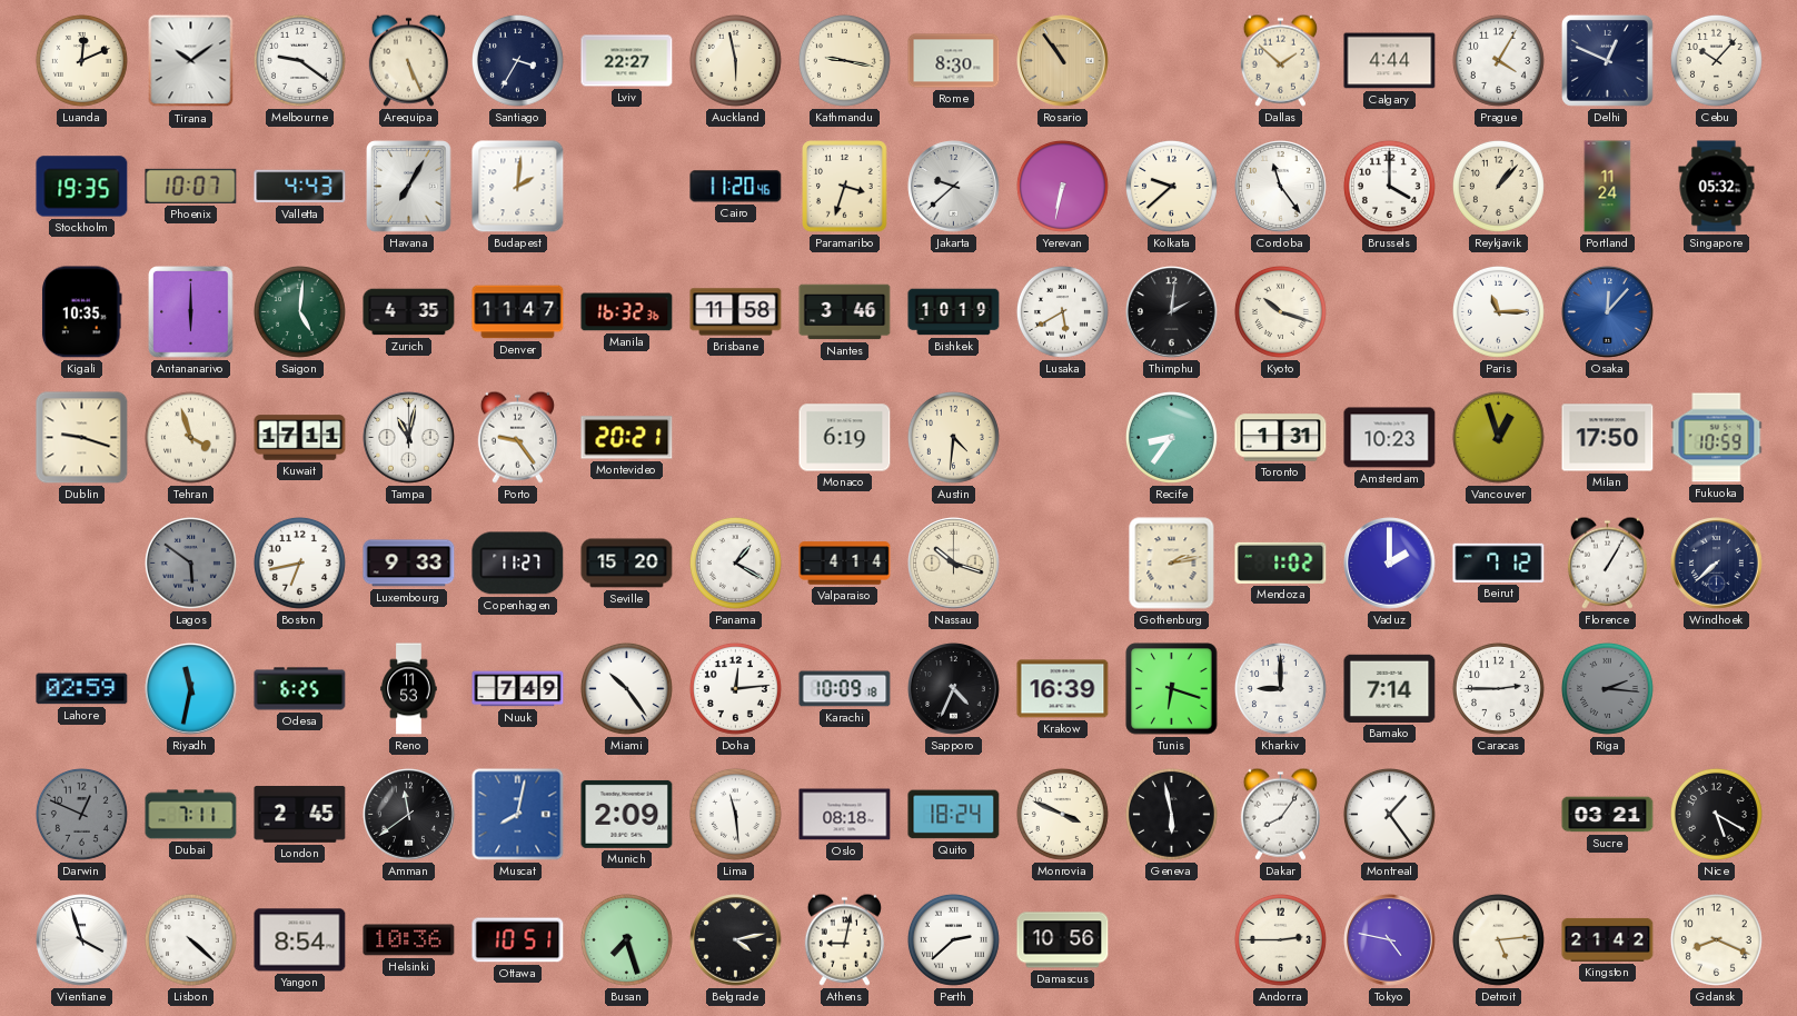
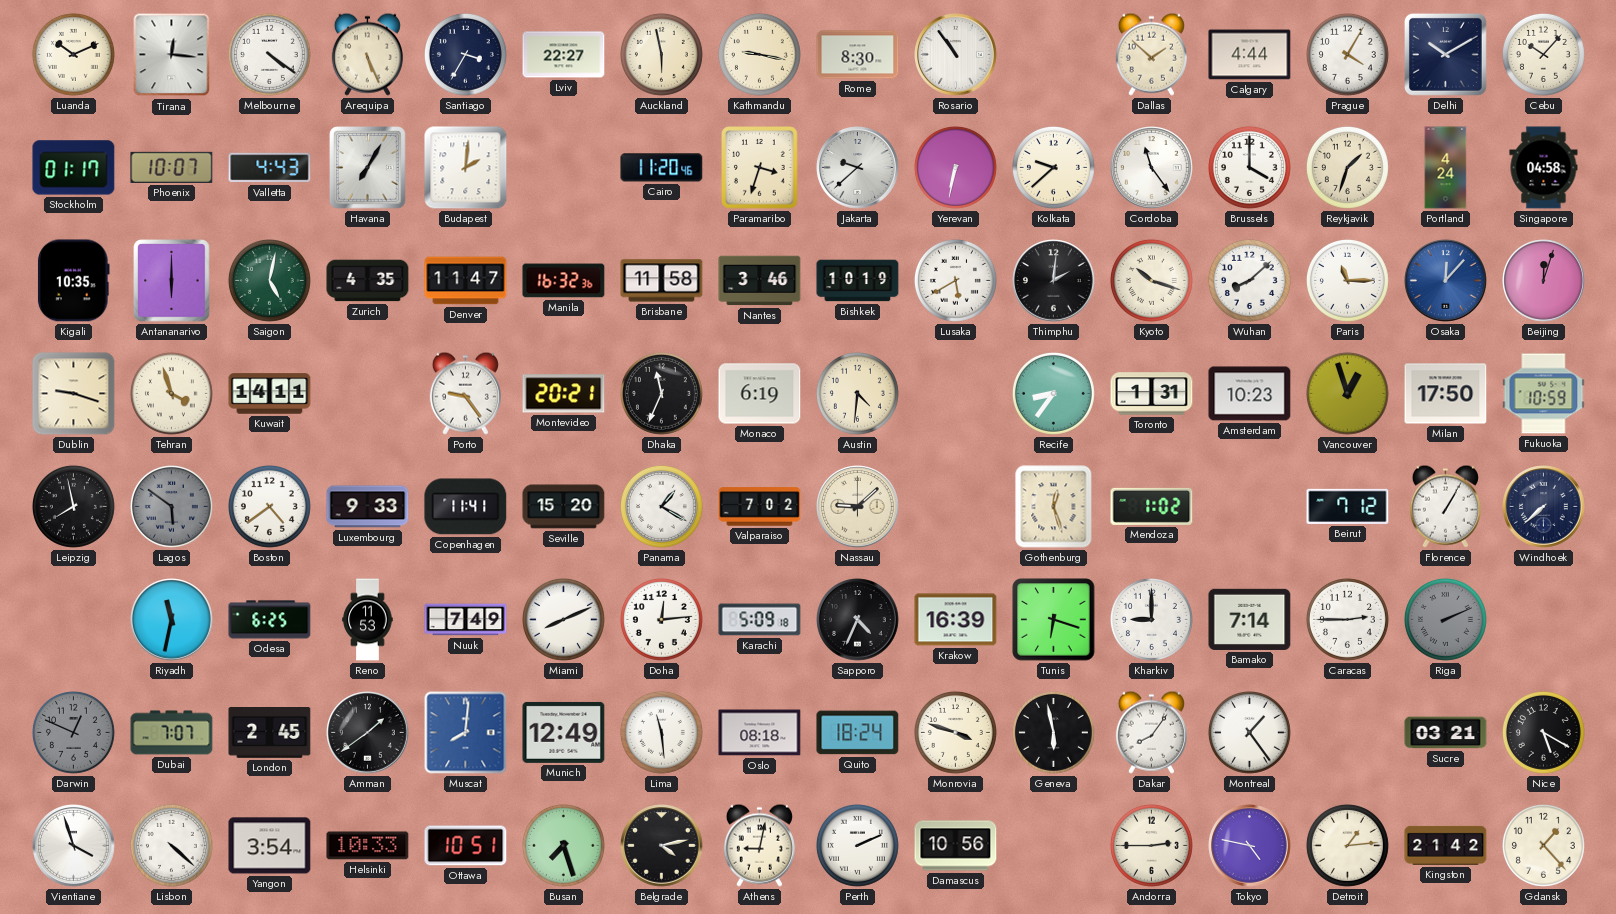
Luanda: 12:11 -> 10:11 (73, 54)
Tirana: 10:09 -> 12:16 (172, 55)
Melbourne: 9:21 -> 4:21 (269, 54)
Rosario dial: champagne -> white (956, 55)
Delhi: 12:49 -> 10:10 (1445, 54)
Stockholm: 19:35 -> 01:17 (74, 168)
Reykjavik: 1:07 -> 1:33 (1347, 167)
Portland: 11:24 -> 4:24 (1446, 168)
Singapore: 05:32 -> 04:58 (1544, 168)
Saigon: 5:01 -> 5:02 (269, 280)
Wuhan: none -> 8:08 (1249, 280)
Beijing: none -> 12:03 (1544, 281)
Kuwait: 17:11 -> 14:11 (270, 394)
Tampa: 11:02 -> none (409, 438)
Dhaka: none -> 11:34 (661, 393)
Leipzig: none -> 7:58 (73, 506)
Boston: 6:43 -> 4:39 (269, 506)
Copenhagen: 11:27 -> 11:41 (466, 507)
Valparaiso: 4:14 -> 7:02 (760, 507)
Nassau: 10:18 -> 9:08 (858, 507)
Gothenburg: 2:13 -> 12:27 (1054, 507)
Vaduz: 2:00 -> none (1390, 564)
Lahore: 02:59 -> none (82, 689)
Miami: 10:24 -> 8:11 (563, 619)
Karachi: 10:09 -> 5:09 (760, 620)
Riga: 2:16 -> 2:11 (1445, 619)
Dubai: 7:11 -> 7:07 (172, 733)
Amman: 11:39 -> 1:39 (368, 733)
Muscat: 8:02 -> 8:01 (466, 733)
Munich: 2:09 -> 12:49 (564, 732)
Monrovia: 3:49 -> 3:48 (955, 732)
Yangon: 8:54 -> 3:54 (270, 846)
Helsinki: 10:36 -> 10:33 (368, 846)
Perth: 2:38 -> 2:11 (857, 845)
Detroit: 5:14 -> 1:14 (1347, 845)
Gdansk: 8:19 -> 1:23 (1543, 845)
